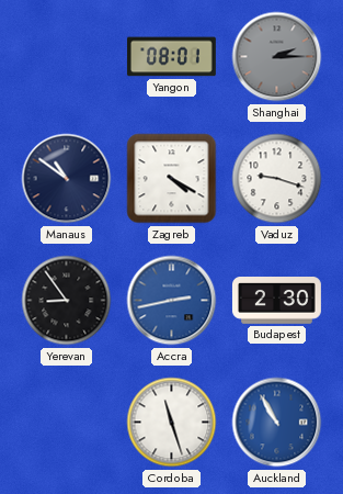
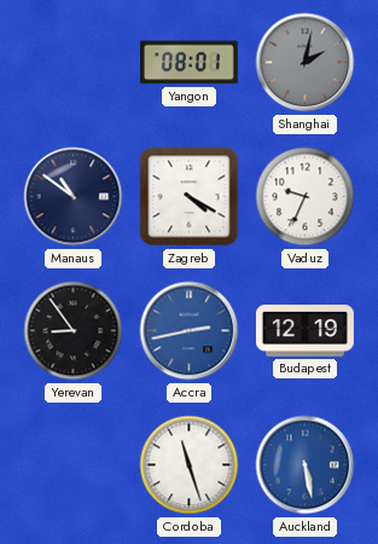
Shanghai: 2:15 -> 2:02 (306, 63)
Vaduz: 9:18 -> 9:34 (306, 197)
Budapest: 2:30 -> 12:19 (304, 331)
Auckland: 10:55 -> 5:28 (306, 465)
